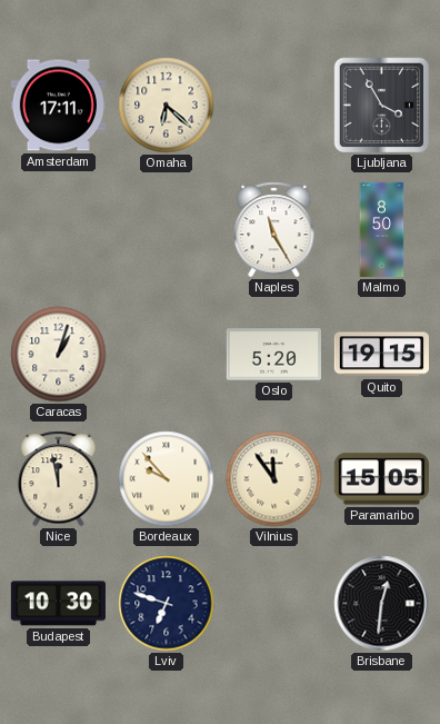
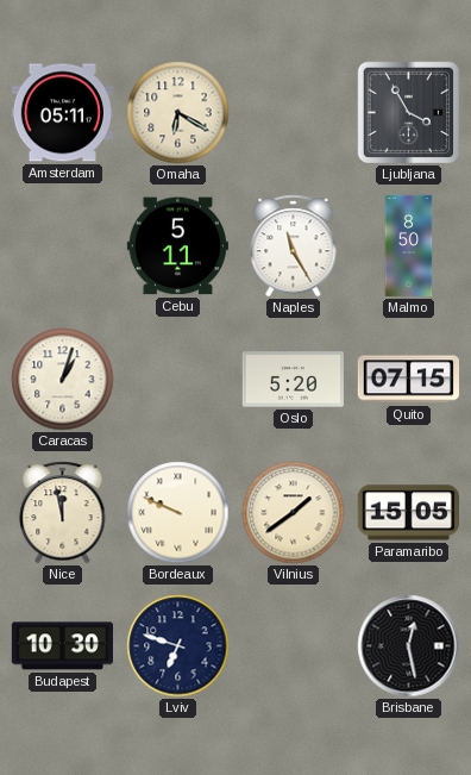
Amsterdam: 17:11 -> 05:11 (62, 113)
Omaha: 6:22 -> 6:20 (178, 113)
Cebu: none -> 5:11 (177, 246)
Quito: 19:15 -> 07:15 (408, 380)
Bordeaux: 9:53 -> 9:49 (178, 513)
Vilnius: 11:54 -> 1:39 (294, 513)
Brisbane: 12:31 -> 12:28 (409, 646)
